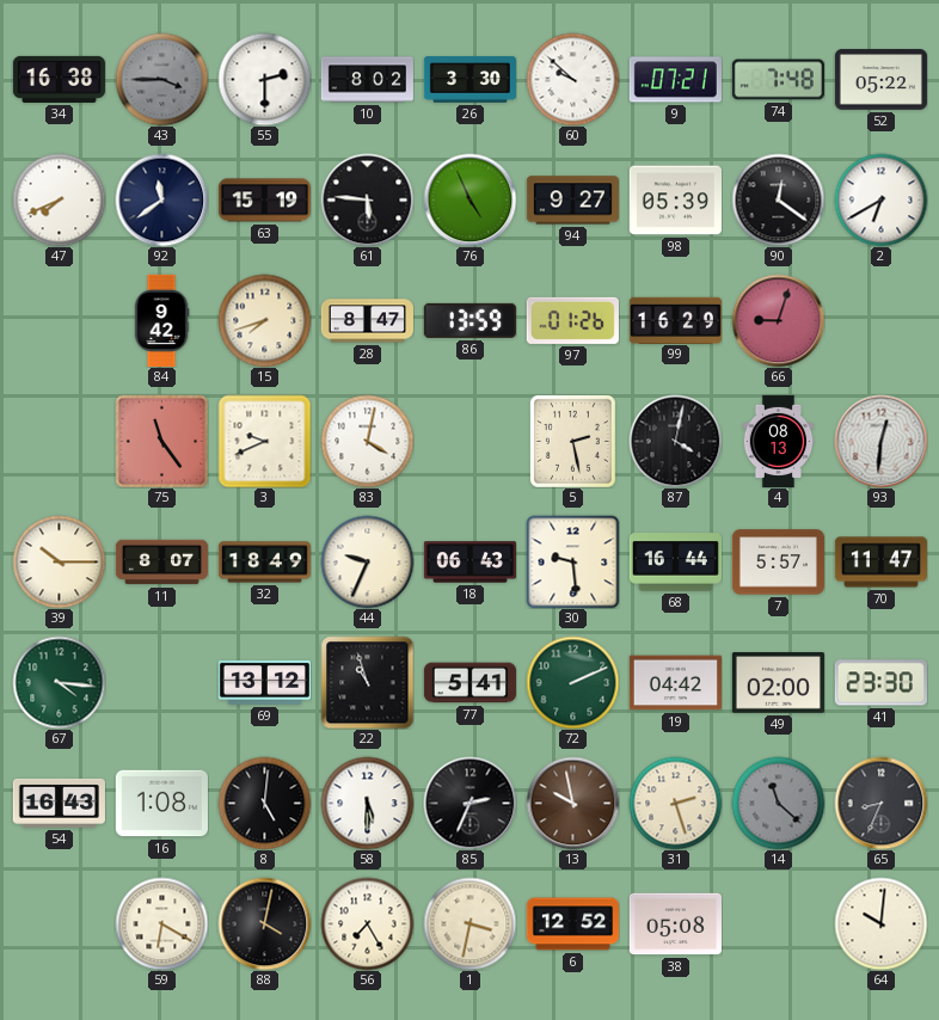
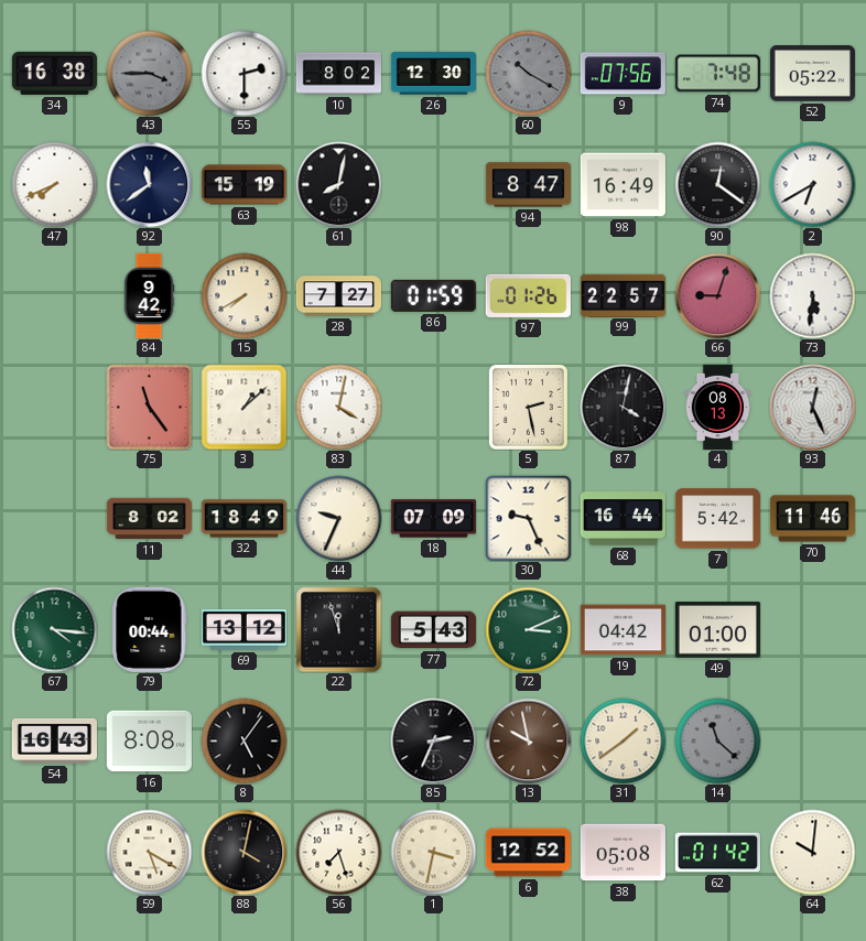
26: 3:30 -> 12:30 (433, 74)
60: 9:52 -> 10:20 (528, 73)
60 dial: white -> grey (528, 73)
9: 07:21 -> 07:56 (623, 74)
61: 5:46 -> 8:02 (338, 184)
76: 4:56 -> none (469, 199)
94: 9:27 -> 8:47 (528, 185)
98: 05:39 -> 16:49 (623, 185)
15: 7:42 -> 7:40 (243, 295)
28: 8:47 -> 7:27 (338, 296)
86: 13:59 -> 01:59 (433, 295)
99: 16:29 -> 22:57 (623, 295)
73: none -> 5:31 (812, 295)
3: 9:41 -> 1:08 (243, 407)
93: 12:31 -> 12:26 (812, 407)
39: 10:15 -> none (59, 561)
11: 8:07 -> 8:02 (149, 519)
18: 06:43 -> 07:09 (433, 519)
30: 9:29 -> 9:26 (528, 518)
7: 5:57 -> 5:42 (717, 519)
70: 11:47 -> 11:46 (812, 519)
79: none -> 00:44 (150, 629)
22: 10:57 -> 11:57 (338, 629)
77: 5:41 -> 5:43 (433, 630)
72: 2:11 -> 3:11 (528, 629)
49: 02:00 -> 01:00 (717, 630)
41: 23:30 -> none (880, 683)
16: 1:08 -> 8:08 (149, 742)
8: 5:01 -> 5:06 (243, 740)
58: 5:30 -> none (367, 803)
31: 2:27 -> 1:39 (623, 740)
65: 8:34 -> none (880, 803)
59: 6:20 -> 5:20 (149, 852)
56: 7:25 -> 7:27 (338, 852)
62: none -> 01:42 (717, 853)
